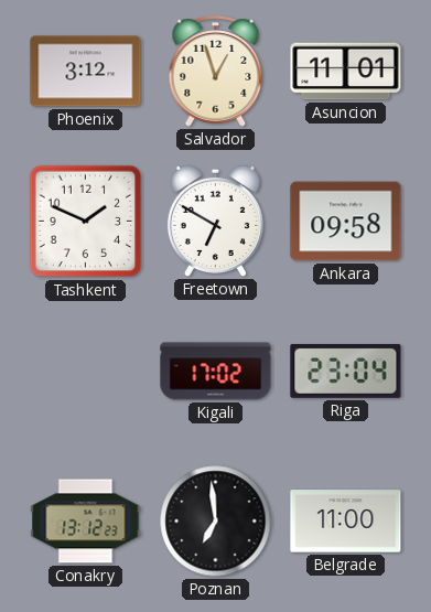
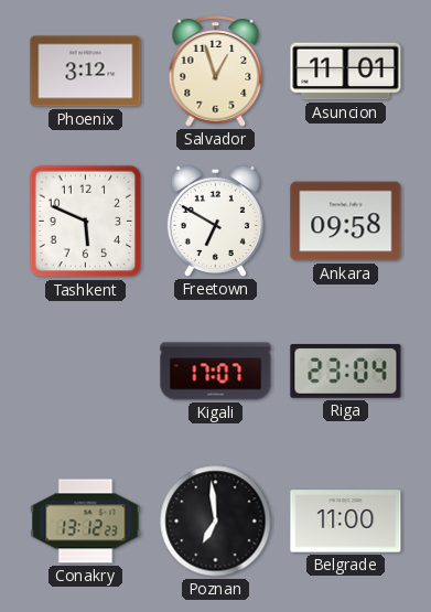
Tashkent: 1:49 -> 5:49 (86, 222)
Kigali: 17:02 -> 17:07 (216, 372)
